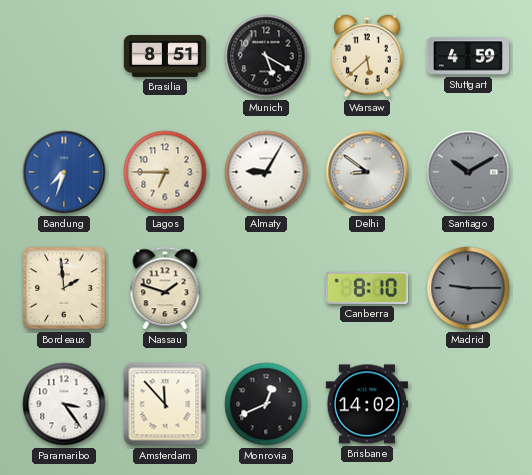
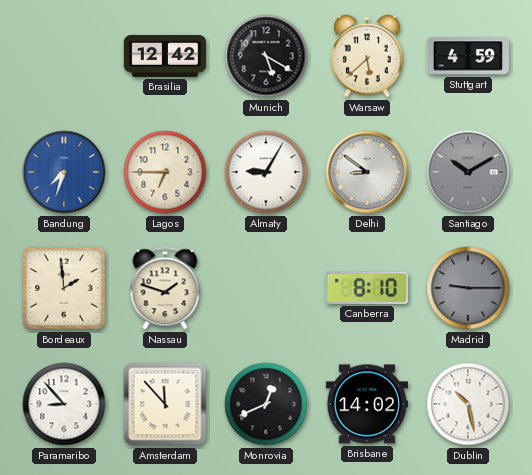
Brasilia: 8:51 -> 12:42 (165, 56)
Paramaribo: 3:24 -> 8:53 (64, 404)
Dublin: none -> 10:28 (468, 404)
